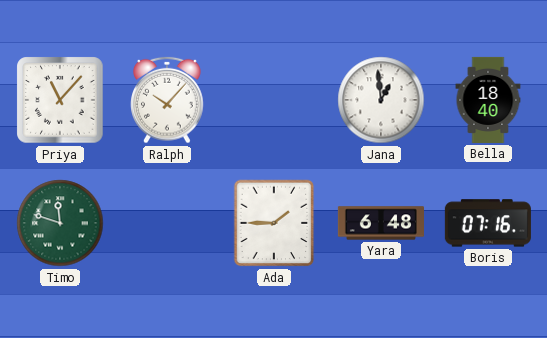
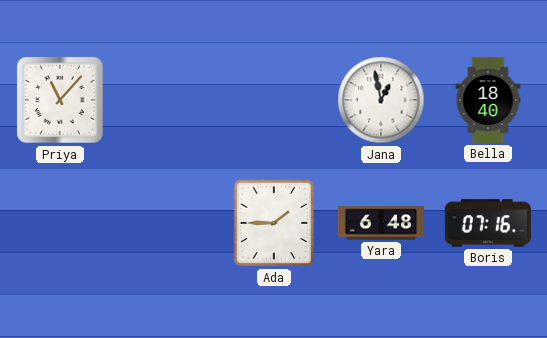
Ralph: 10:07 -> none (167, 100)
Jana: 12:59 -> 12:58 (381, 100)
Timo: 11:48 -> none (60, 223)
